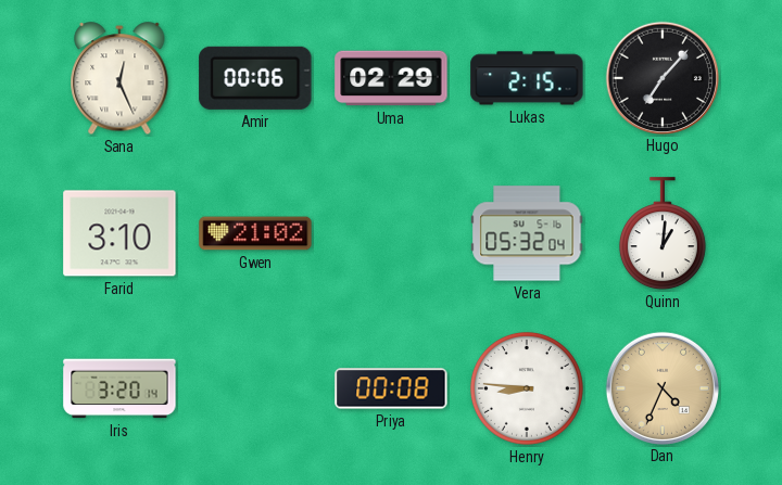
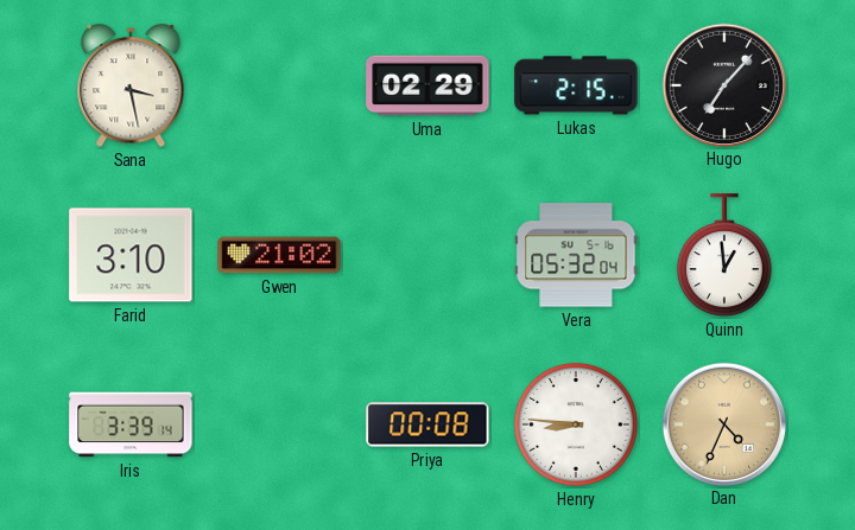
Sana: 12:26 -> 3:28 (131, 87)
Amir: 00:06 -> none (255, 78)
Quinn: 1:01 -> 12:59 (724, 256)
Iris: 3:20 -> 3:39 (131, 424)
